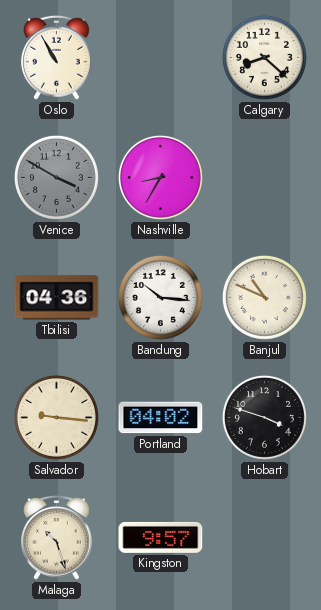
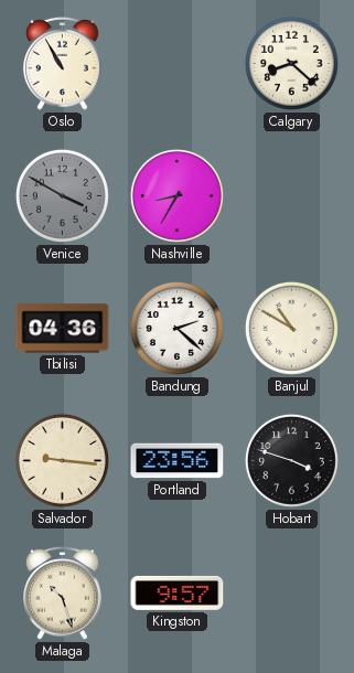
Bandung: 10:16 -> 2:22 (176, 328)
Banjul: 10:49 -> 10:50 (291, 328)
Portland: 04:02 -> 23:56 (178, 461)
